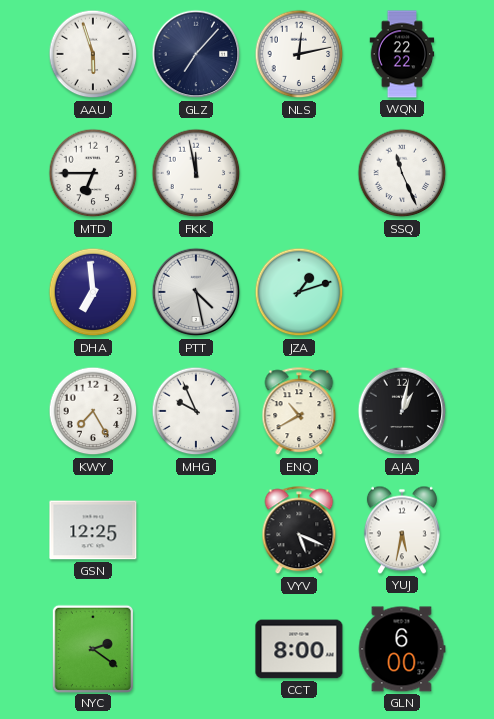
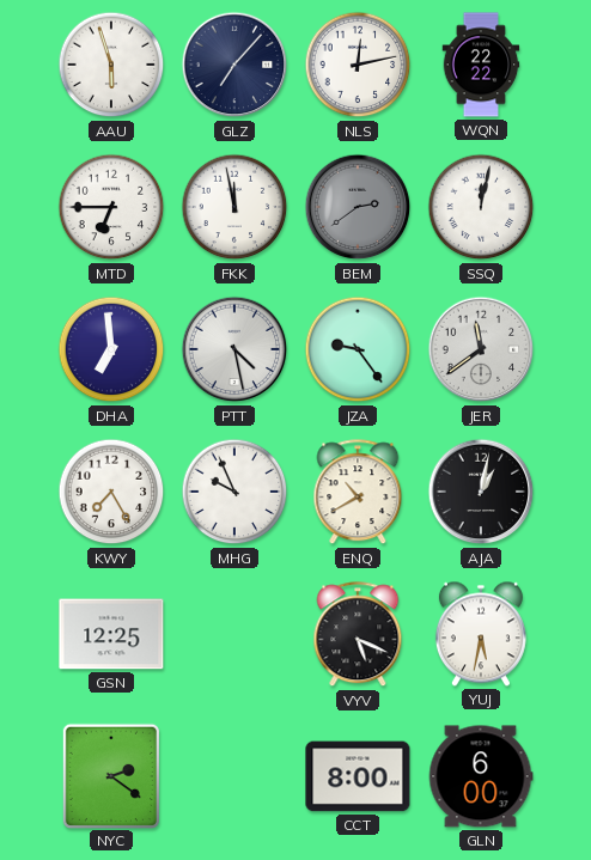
BEM: none -> 2:39 (358, 207)
SSQ: 11:26 -> 12:02 (481, 207)
JZA: 1:12 -> 9:24 (358, 349)
JER: none -> 11:39 (481, 349)
